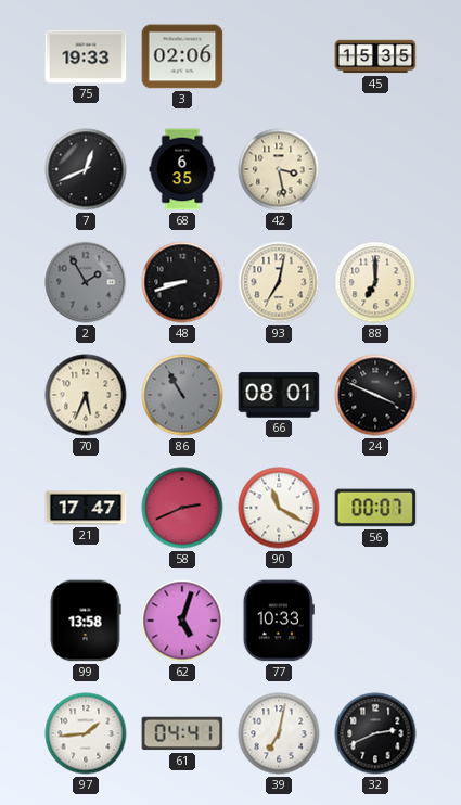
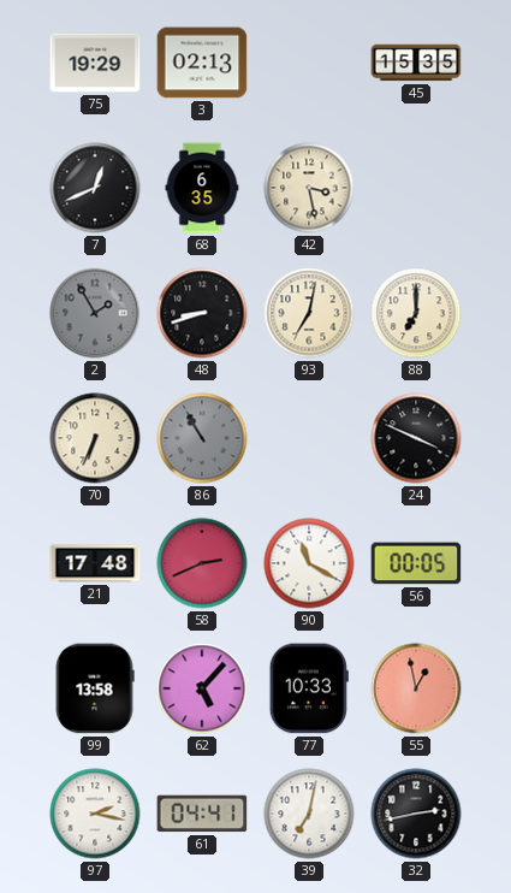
75: 19:33 -> 19:29 (95, 63)
3: 02:06 -> 02:13 (202, 63)
70: 5:34 -> 6:34 (95, 438)
66: 08:01 -> none (279, 395)
21: 17:47 -> 17:48 (95, 563)
56: 00:07 -> 00:05 (416, 563)
62: 5:03 -> 5:07 (202, 688)
55: none -> 12:58 (416, 688)
97: 1:44 -> 2:17 (95, 814)
32: 2:41 -> 2:43 (416, 814)
